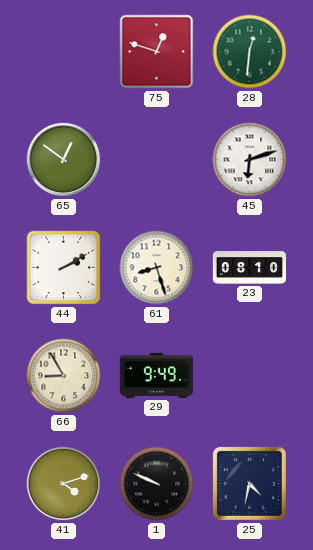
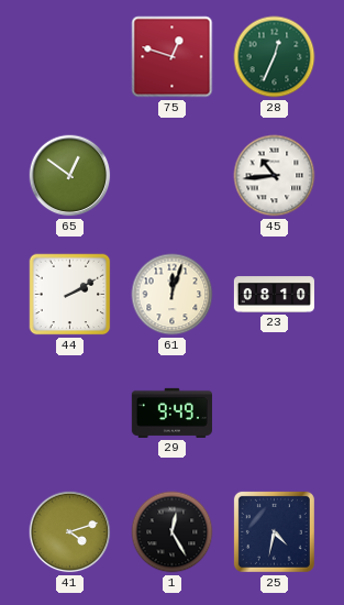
28: 12:31 -> 12:34 (275, 57)
45: 6:12 -> 10:44 (275, 176)
61: 8:27 -> 12:03 (173, 295)
66: 8:55 -> none (64, 376)
1: 9:49 -> 12:25 (173, 532)
